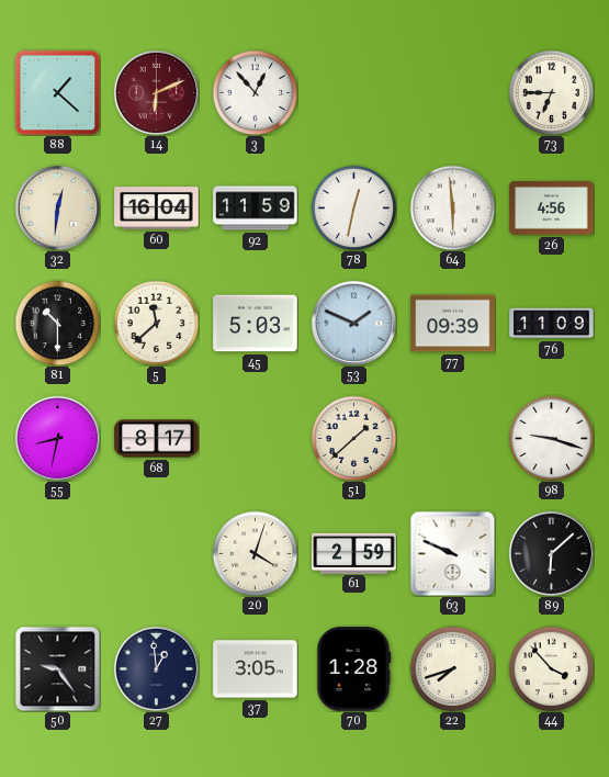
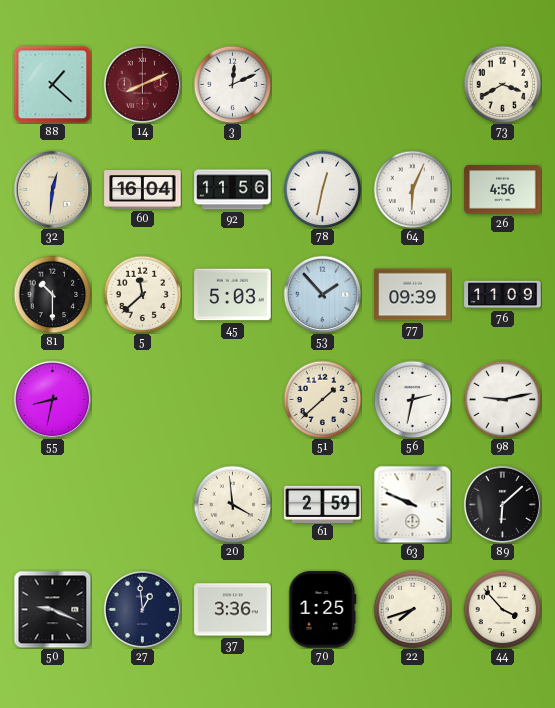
14: 6:11 -> 8:11 (142, 84)
3: 12:53 -> 12:11 (232, 84)
73: 6:45 -> 3:40 (502, 84)
92: 11:59 -> 11:56 (233, 190)
64: 5:59 -> 6:04 (412, 189)
53: 1:49 -> 1:53 (322, 294)
68: 8:17 -> none (157, 439)
56: none -> 2:32 (412, 399)
98: 9:18 -> 9:13 (502, 399)
20: 4:03 -> 3:59 (232, 504)
50: 9:24 -> 9:19 (52, 609)
37: 3:05 -> 3:36 (233, 610)
70: 1:28 -> 1:25 (323, 610)
